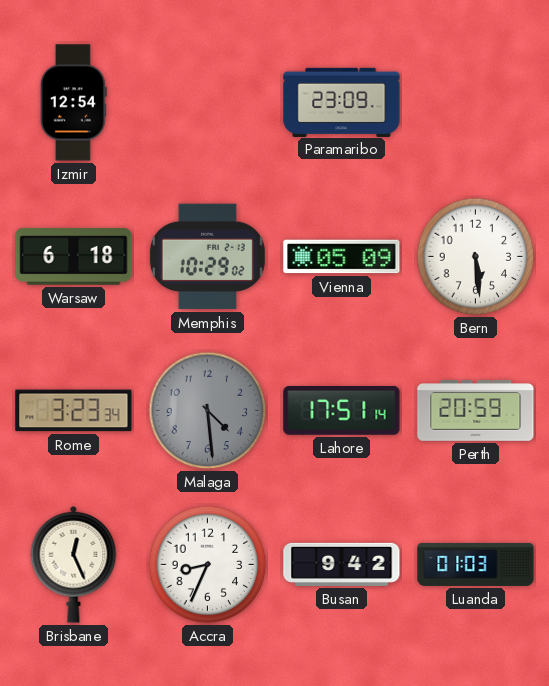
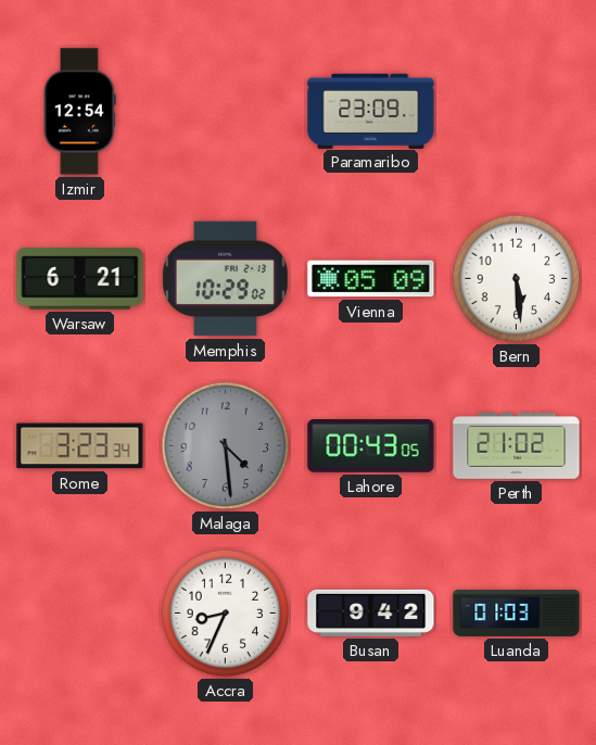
Warsaw: 6:18 -> 6:21 (80, 279)
Lahore: 17:51 -> 00:43 (371, 446)
Perth: 20:59 -> 21:02 (517, 446)
Brisbane: 12:26 -> none (74, 564)
